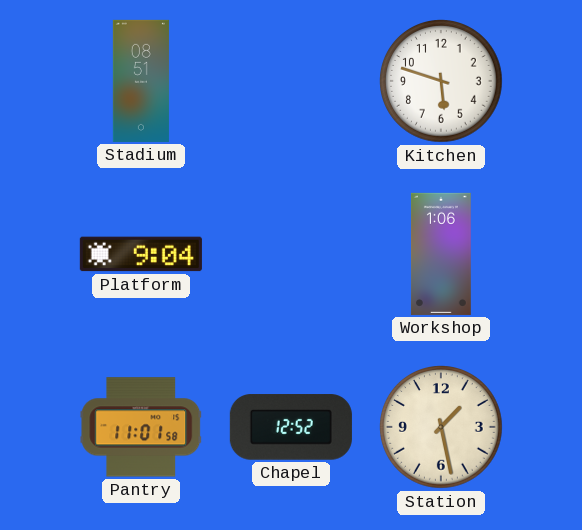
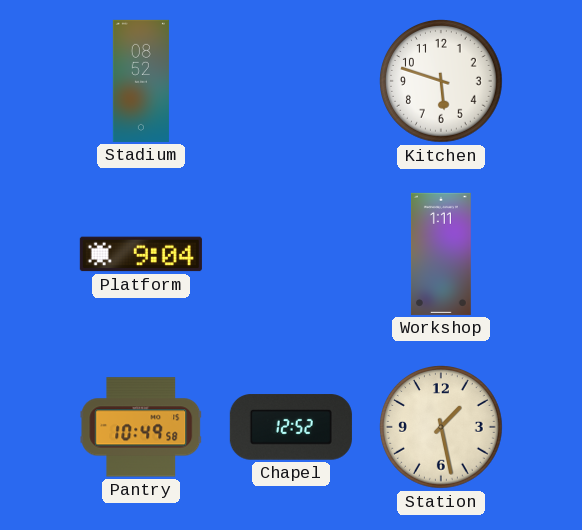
Stadium: 08:51 -> 08:52 (141, 81)
Workshop: 1:06 -> 1:11 (441, 254)
Pantry: 11:01 -> 10:49 (141, 427)
